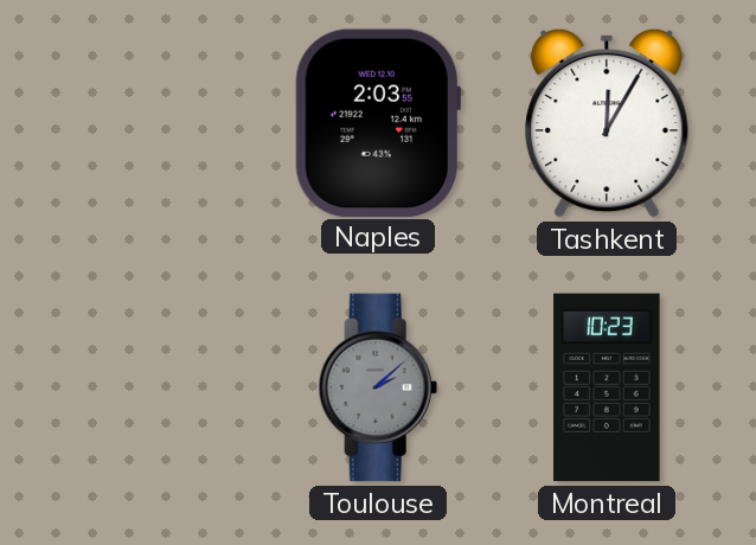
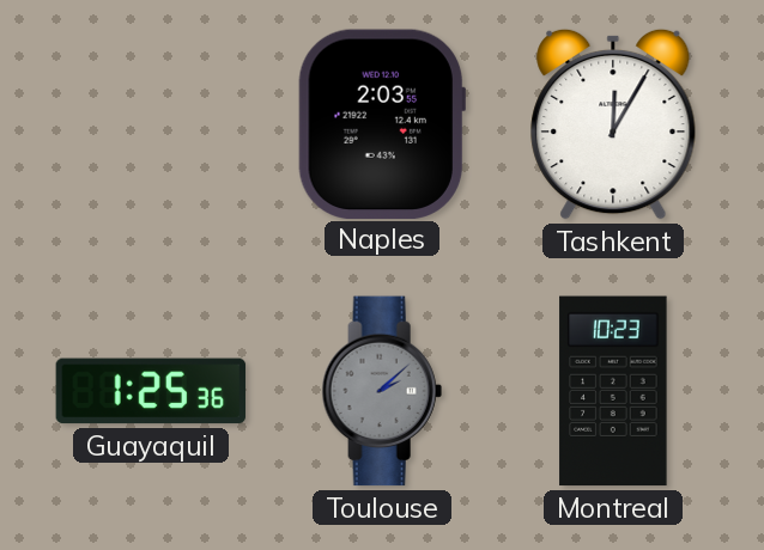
Guayaquil: none -> 1:25 (151, 391)
